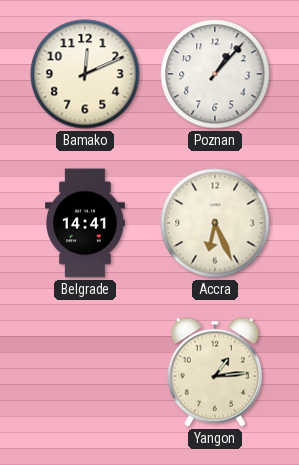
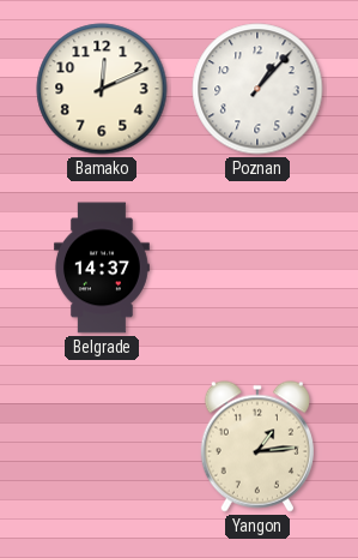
Belgrade: 14:41 -> 14:37 (102, 268)
Accra: 6:26 -> none (215, 223)
